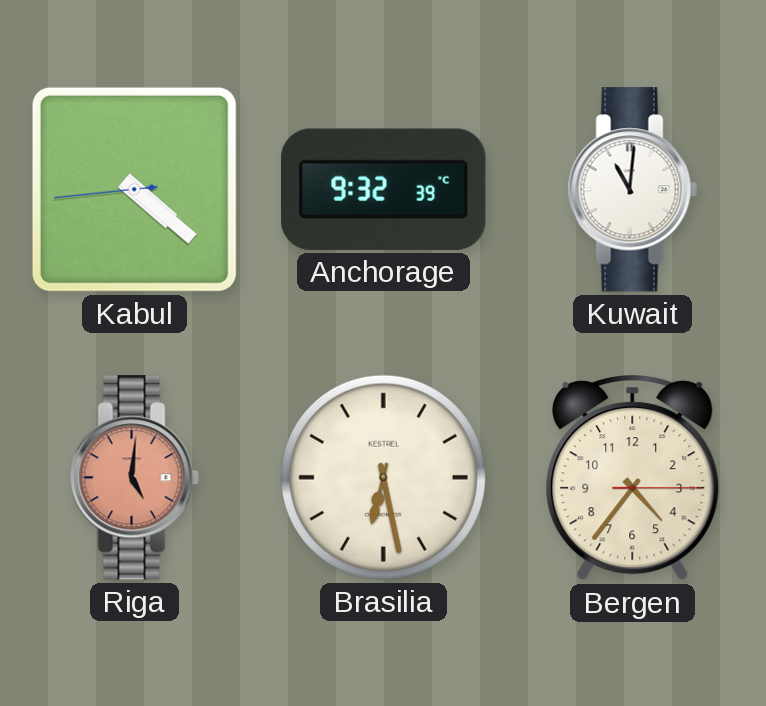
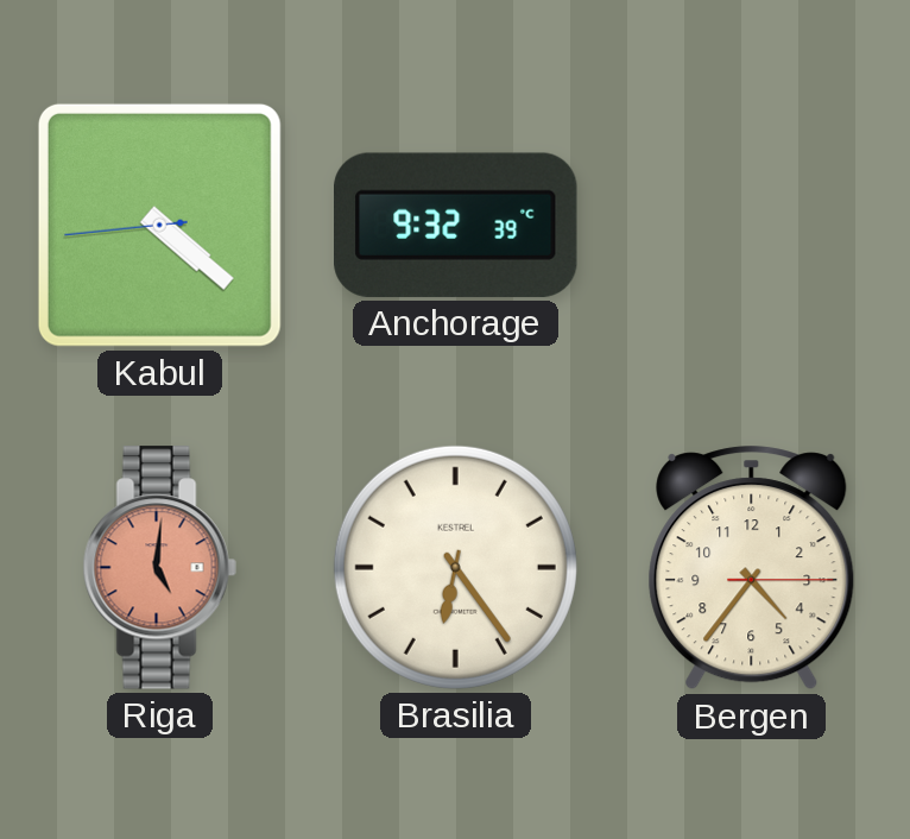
Kuwait: 11:01 -> none (632, 190)
Brasilia: 6:28 -> 6:24 (455, 567)
